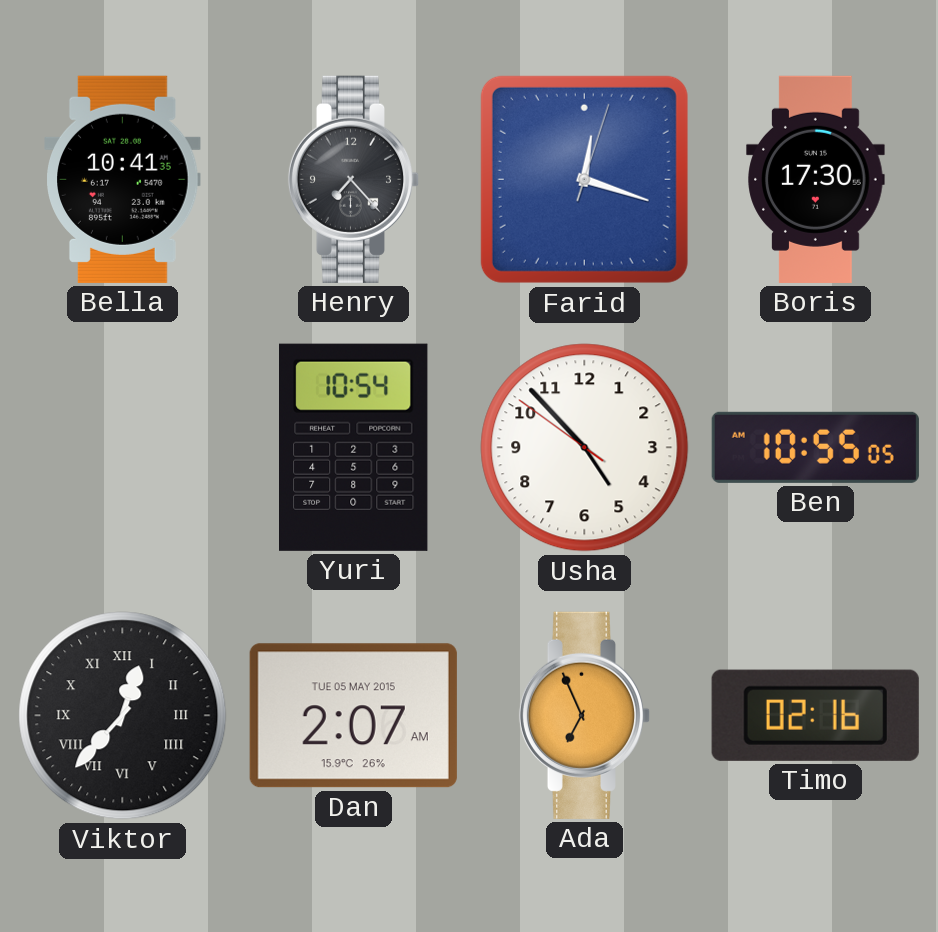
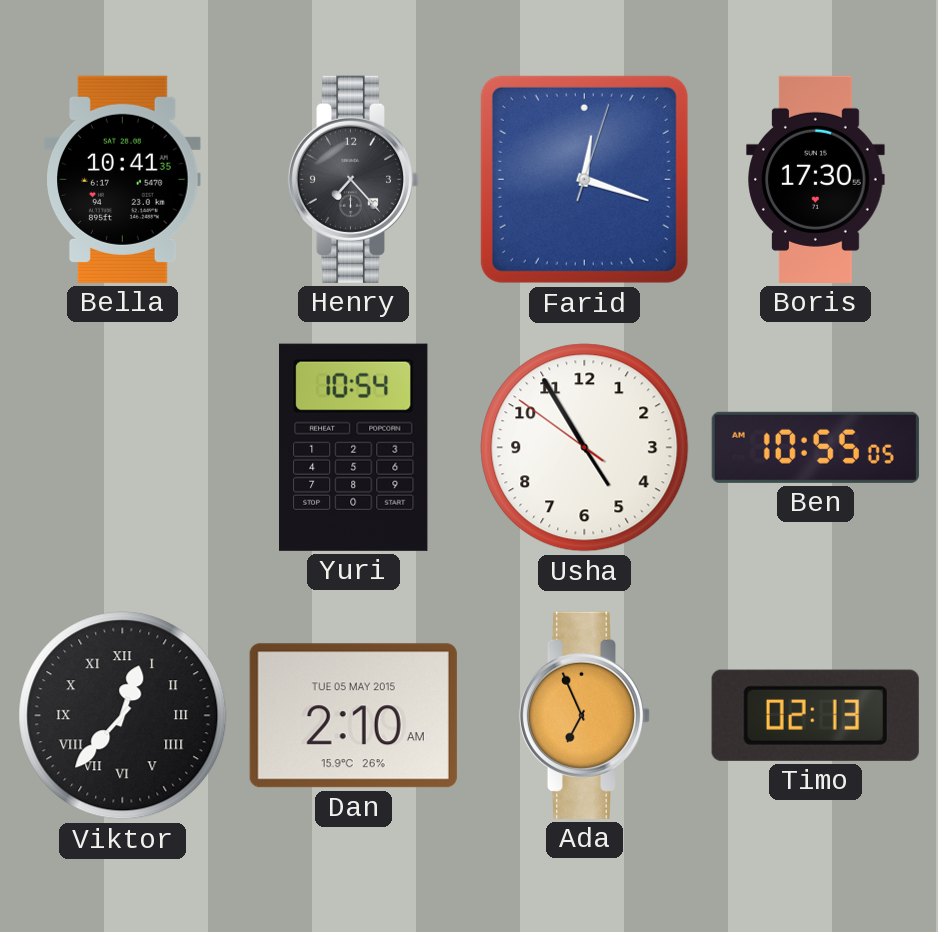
Usha: 4:52 -> 4:54 (585, 448)
Dan: 2:07 -> 2:10 (353, 716)
Timo: 02:16 -> 02:13 (815, 715)
